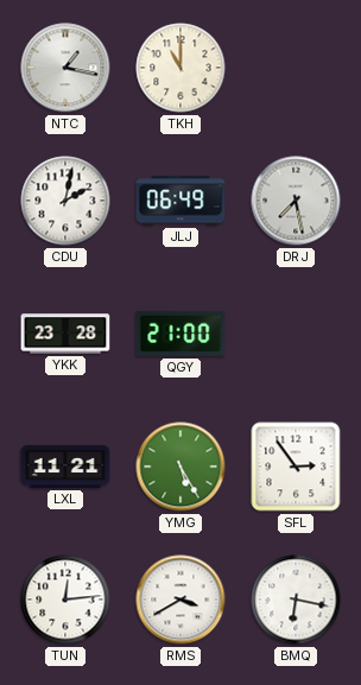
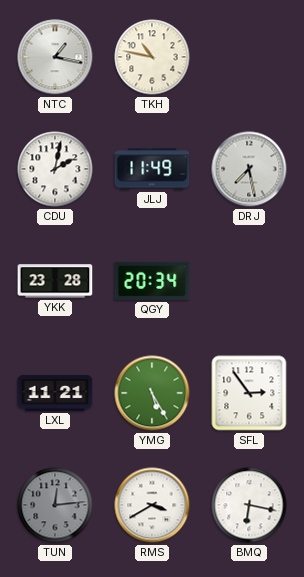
TKH: 11:00 -> 10:47 (152, 57)
JLJ: 06:49 -> 11:49 (152, 169)
QGY: 21:00 -> 20:34 (152, 281)
TUN dial: white -> grey (55, 505)
